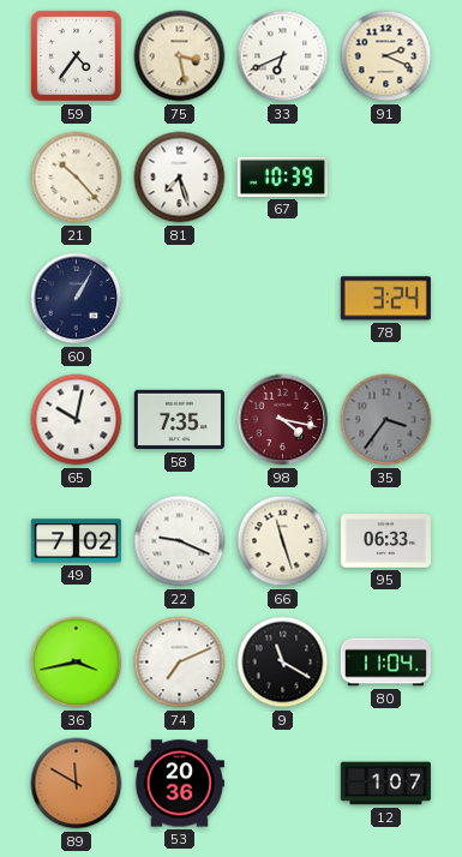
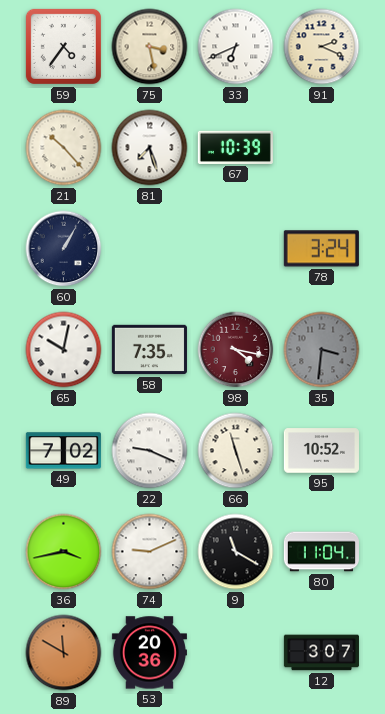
35: 3:36 -> 3:31 (322, 350)
95: 06:33 -> 10:52 (321, 451)
74: 7:11 -> 9:11 (150, 552)
12: 1:07 -> 3:07 (321, 653)
